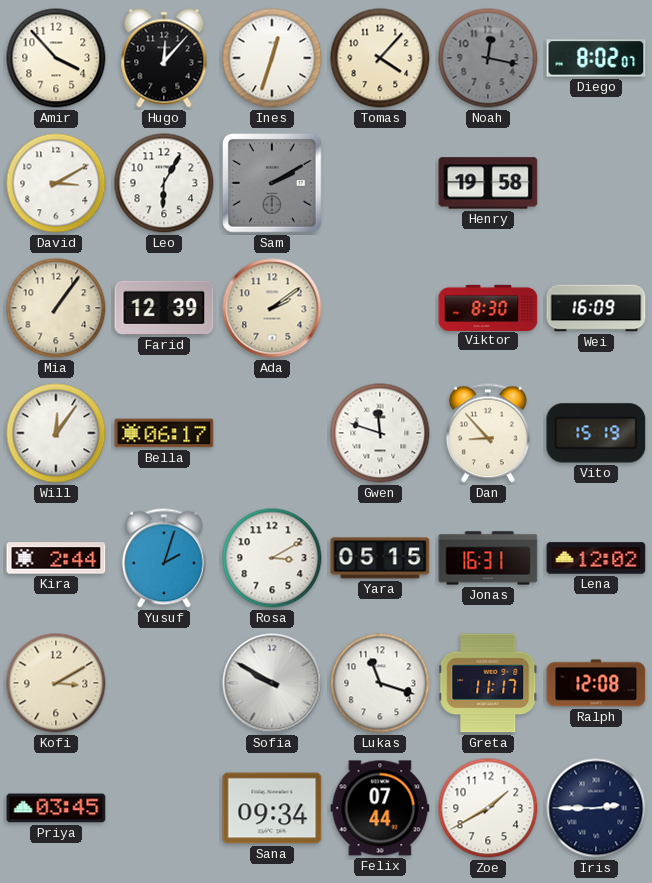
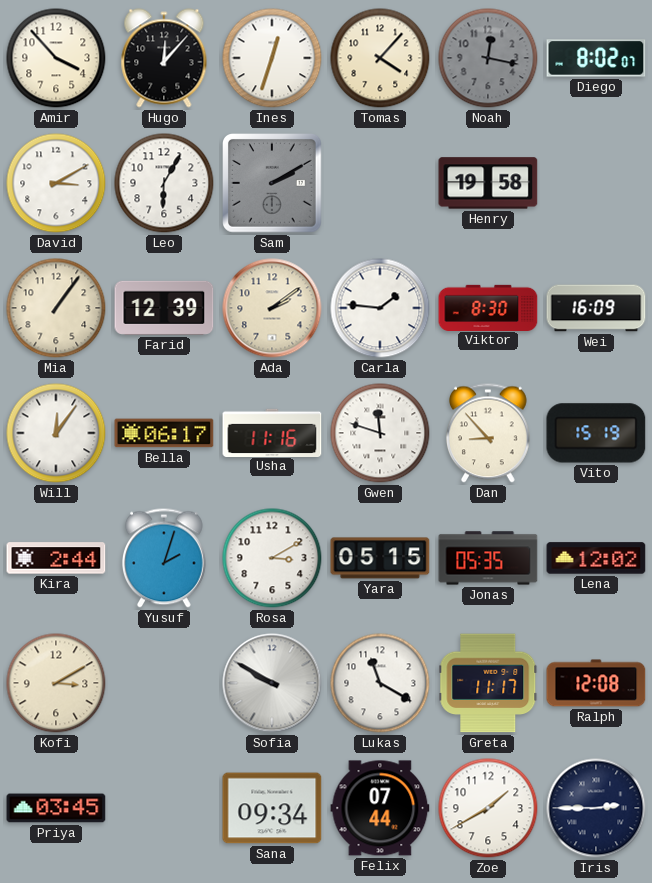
Carla: none -> 1:46 (380, 308)
Usha: none -> 11:16 (272, 432)
Jonas: 16:31 -> 05:35 (488, 558)
Lukas: 11:18 -> 11:20 (380, 683)
